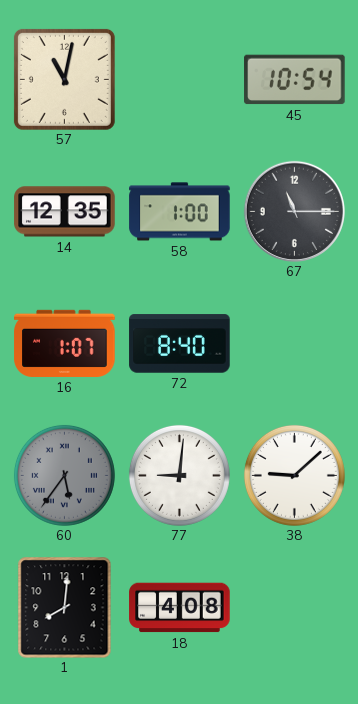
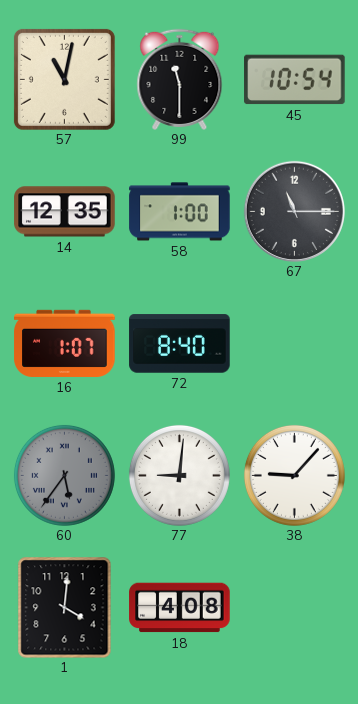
99: none -> 11:30 (180, 79)
38: 9:08 -> 9:07 (294, 475)
1: 8:01 -> 4:01 (65, 607)
